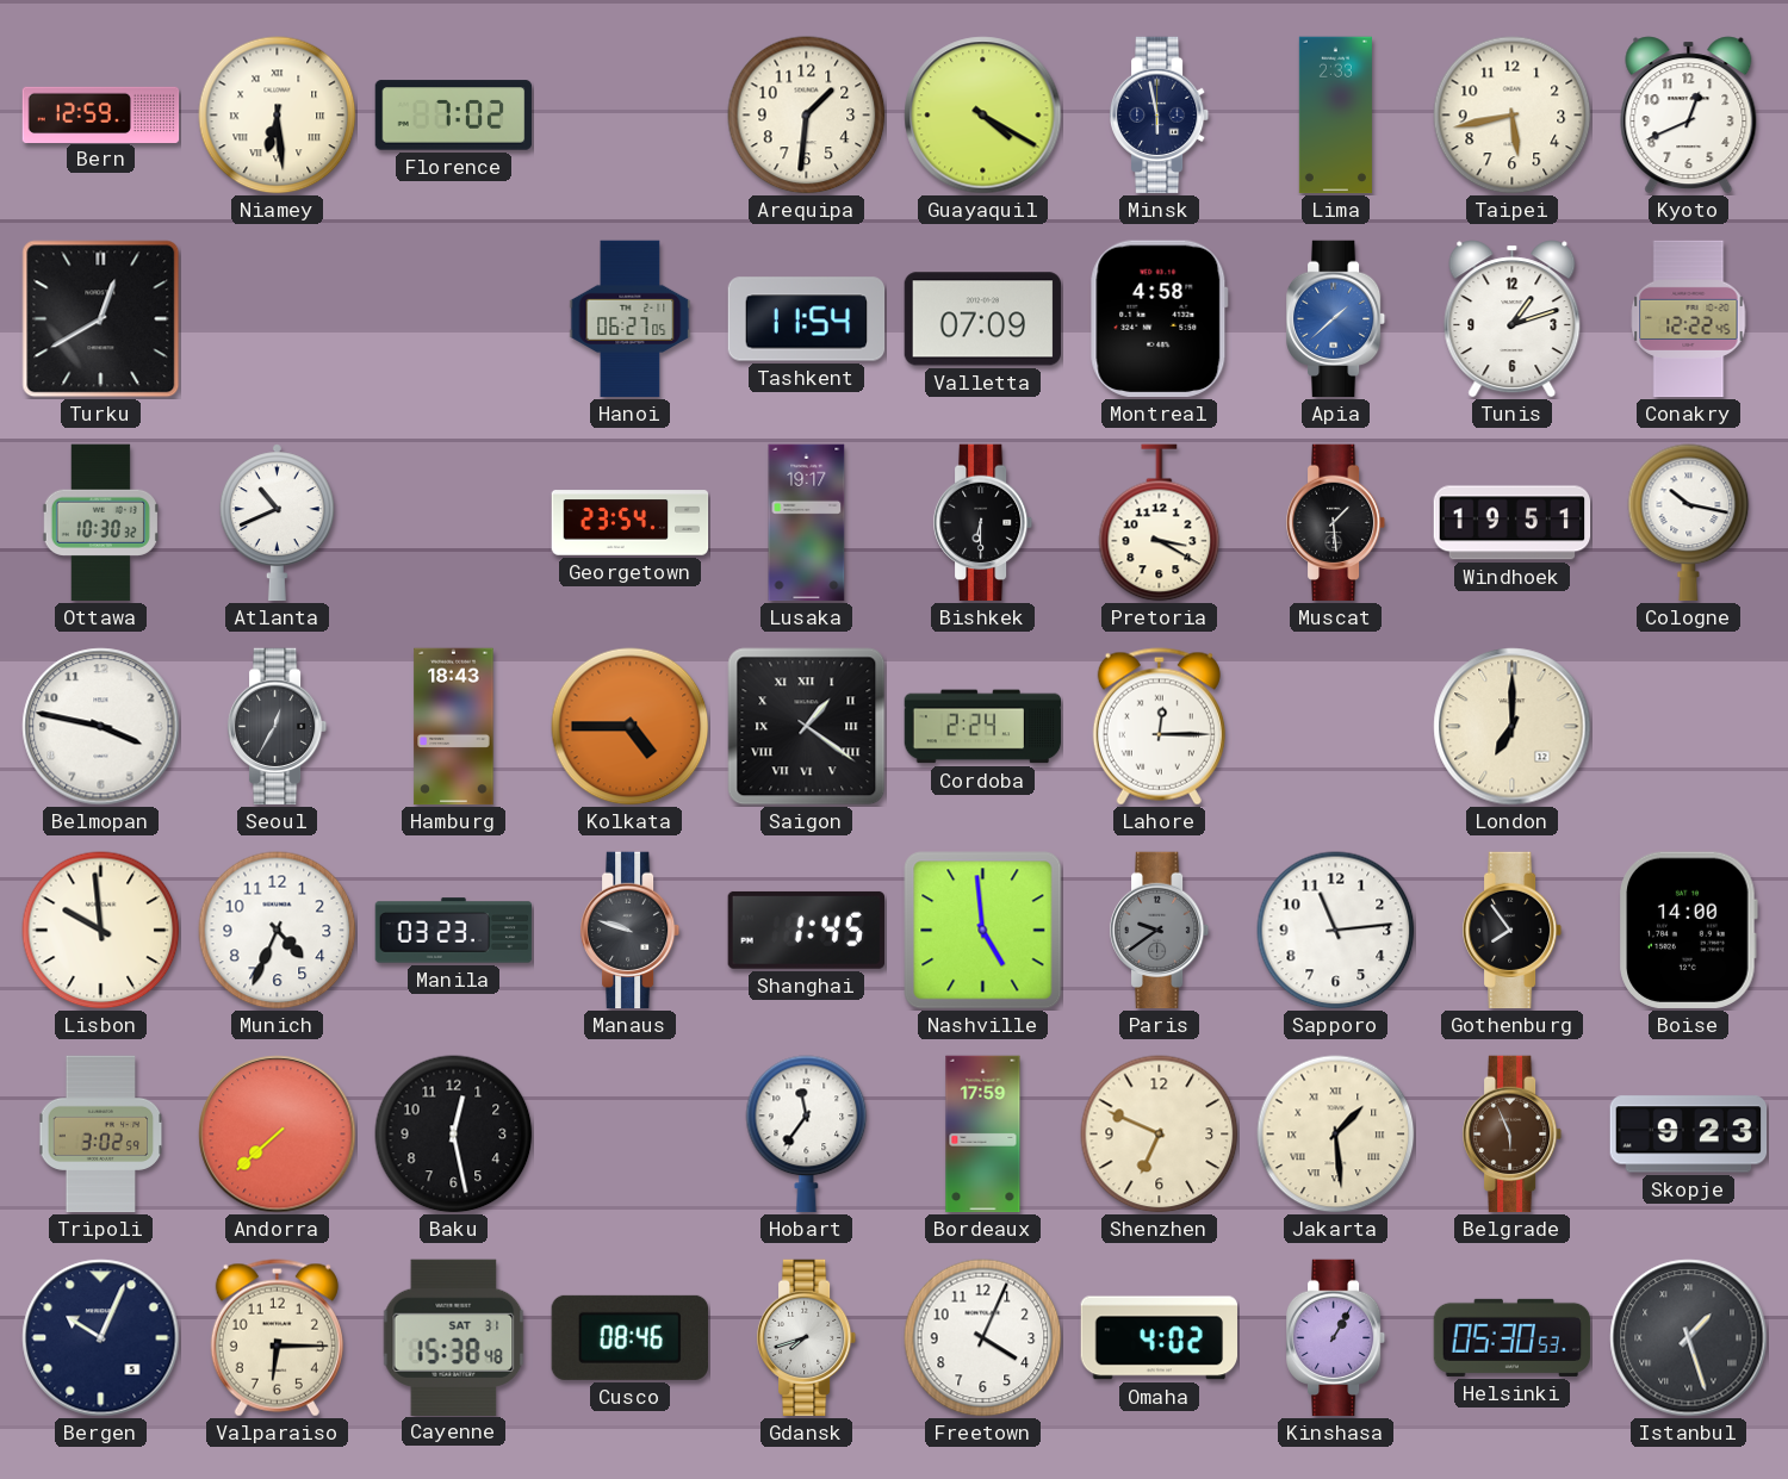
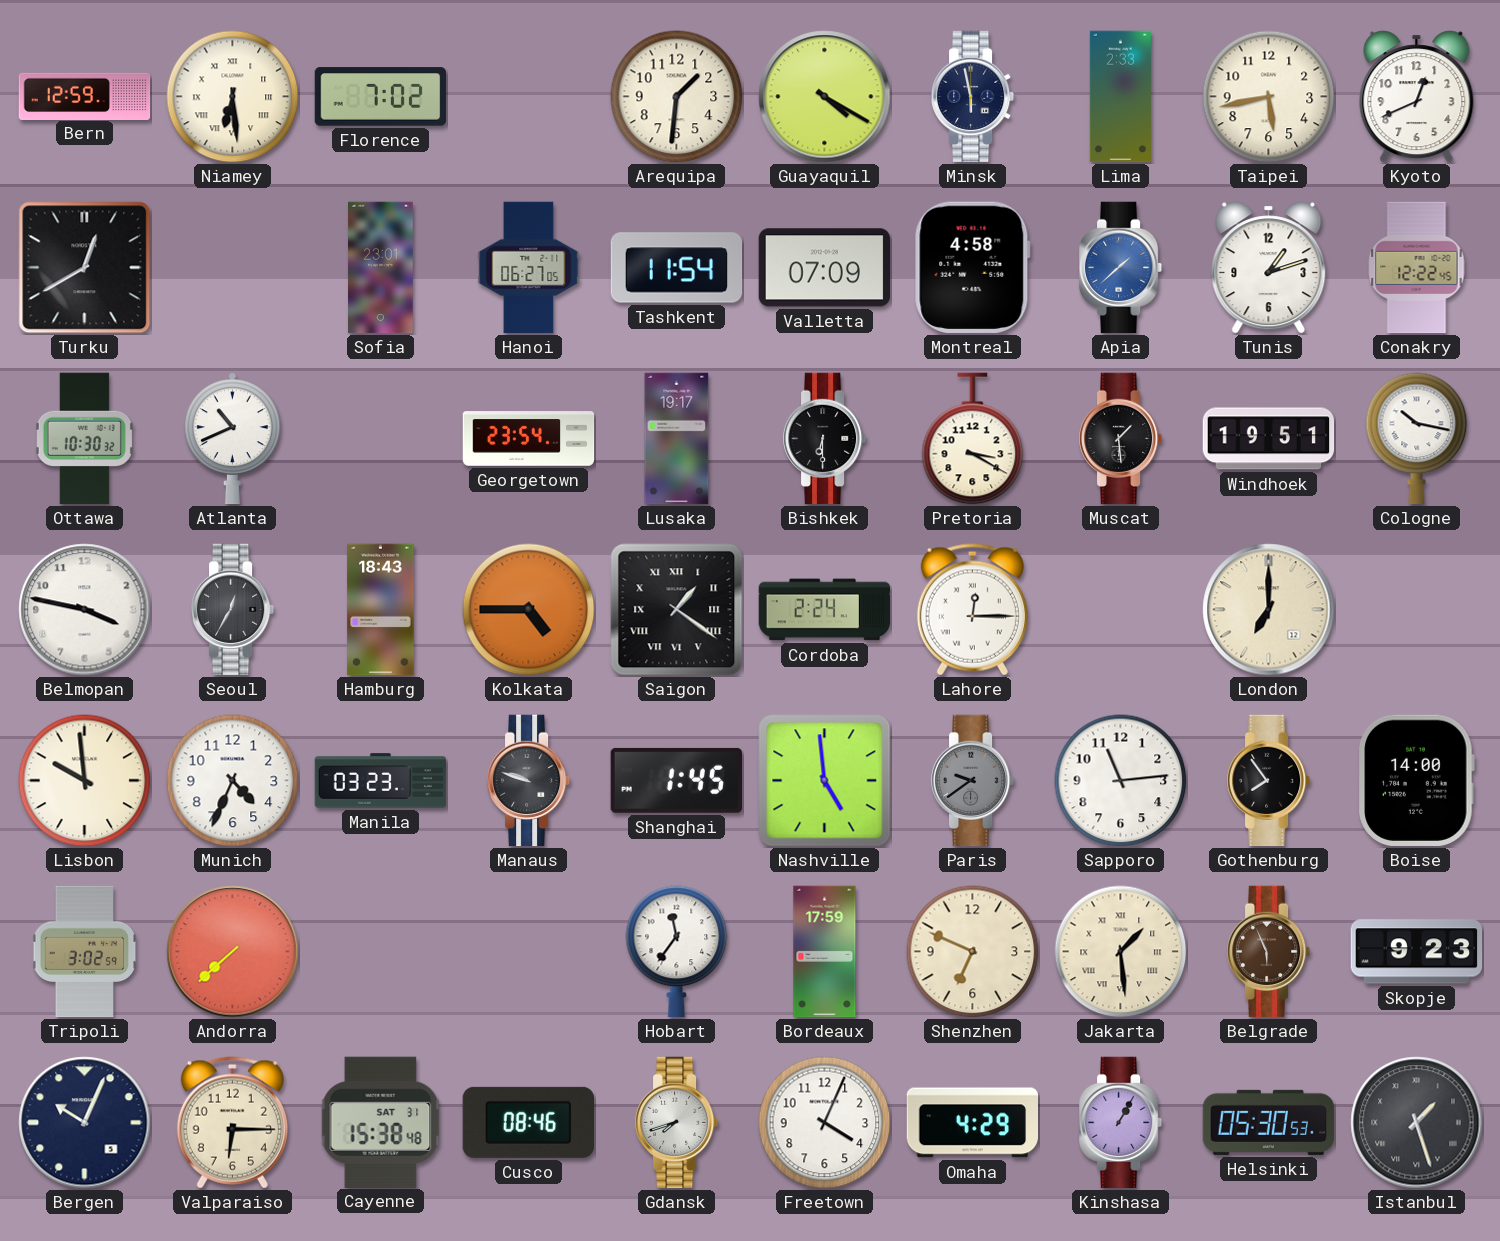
Sofia: none -> 23:01 (381, 268)
Baku: 12:28 -> none (454, 1135)
Omaha: 4:02 -> 4:29 (973, 1123)
